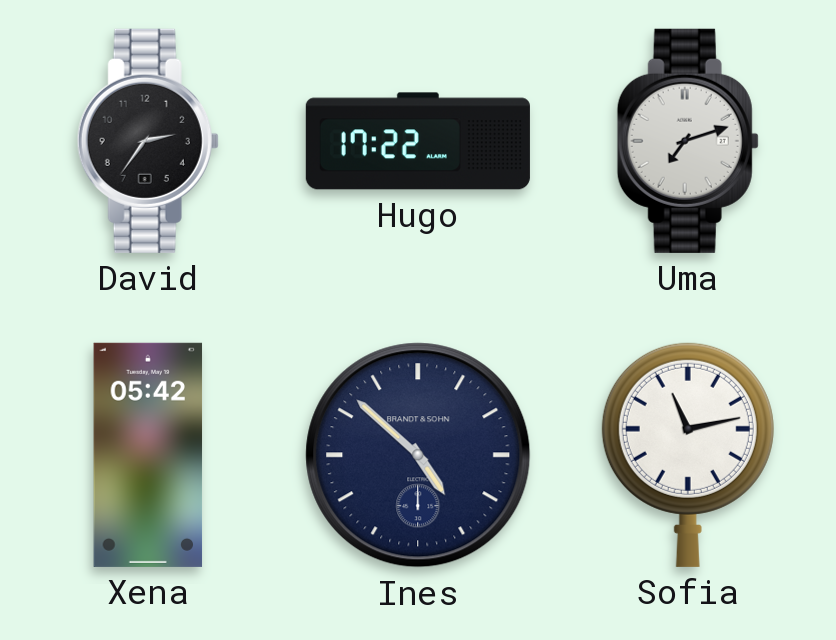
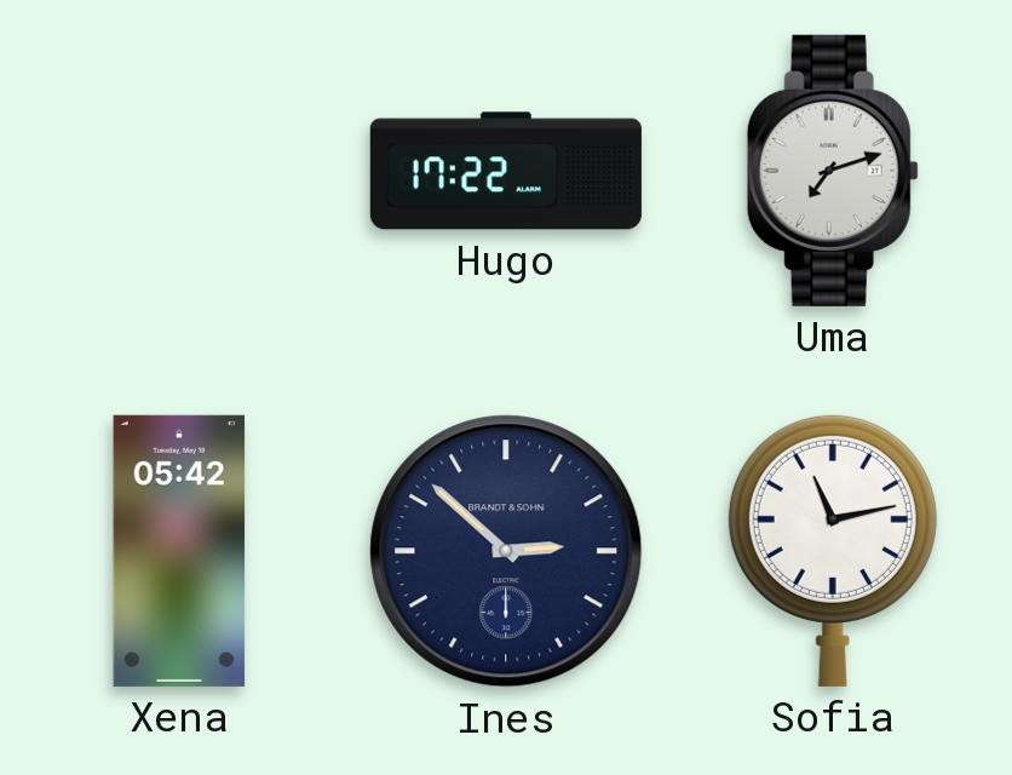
David: 2:36 -> none (148, 141)
Ines: 4:52 -> 2:52 (506, 551)
